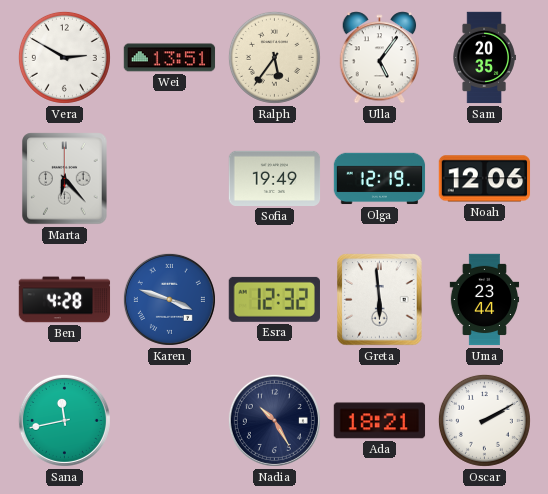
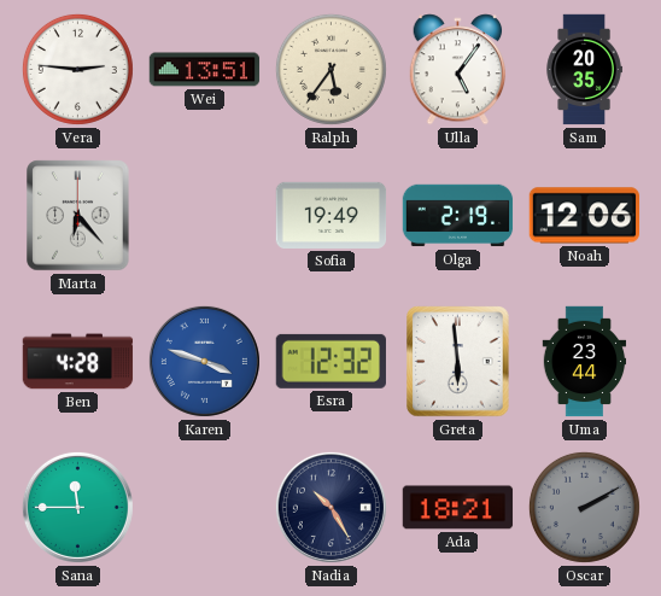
Vera: 2:50 -> 2:46 (77, 69)
Olga: 12:19 -> 2:19 (458, 216)
Sana: 11:43 -> 11:45 (77, 507)
Oscar dial: white -> grey (584, 507)
